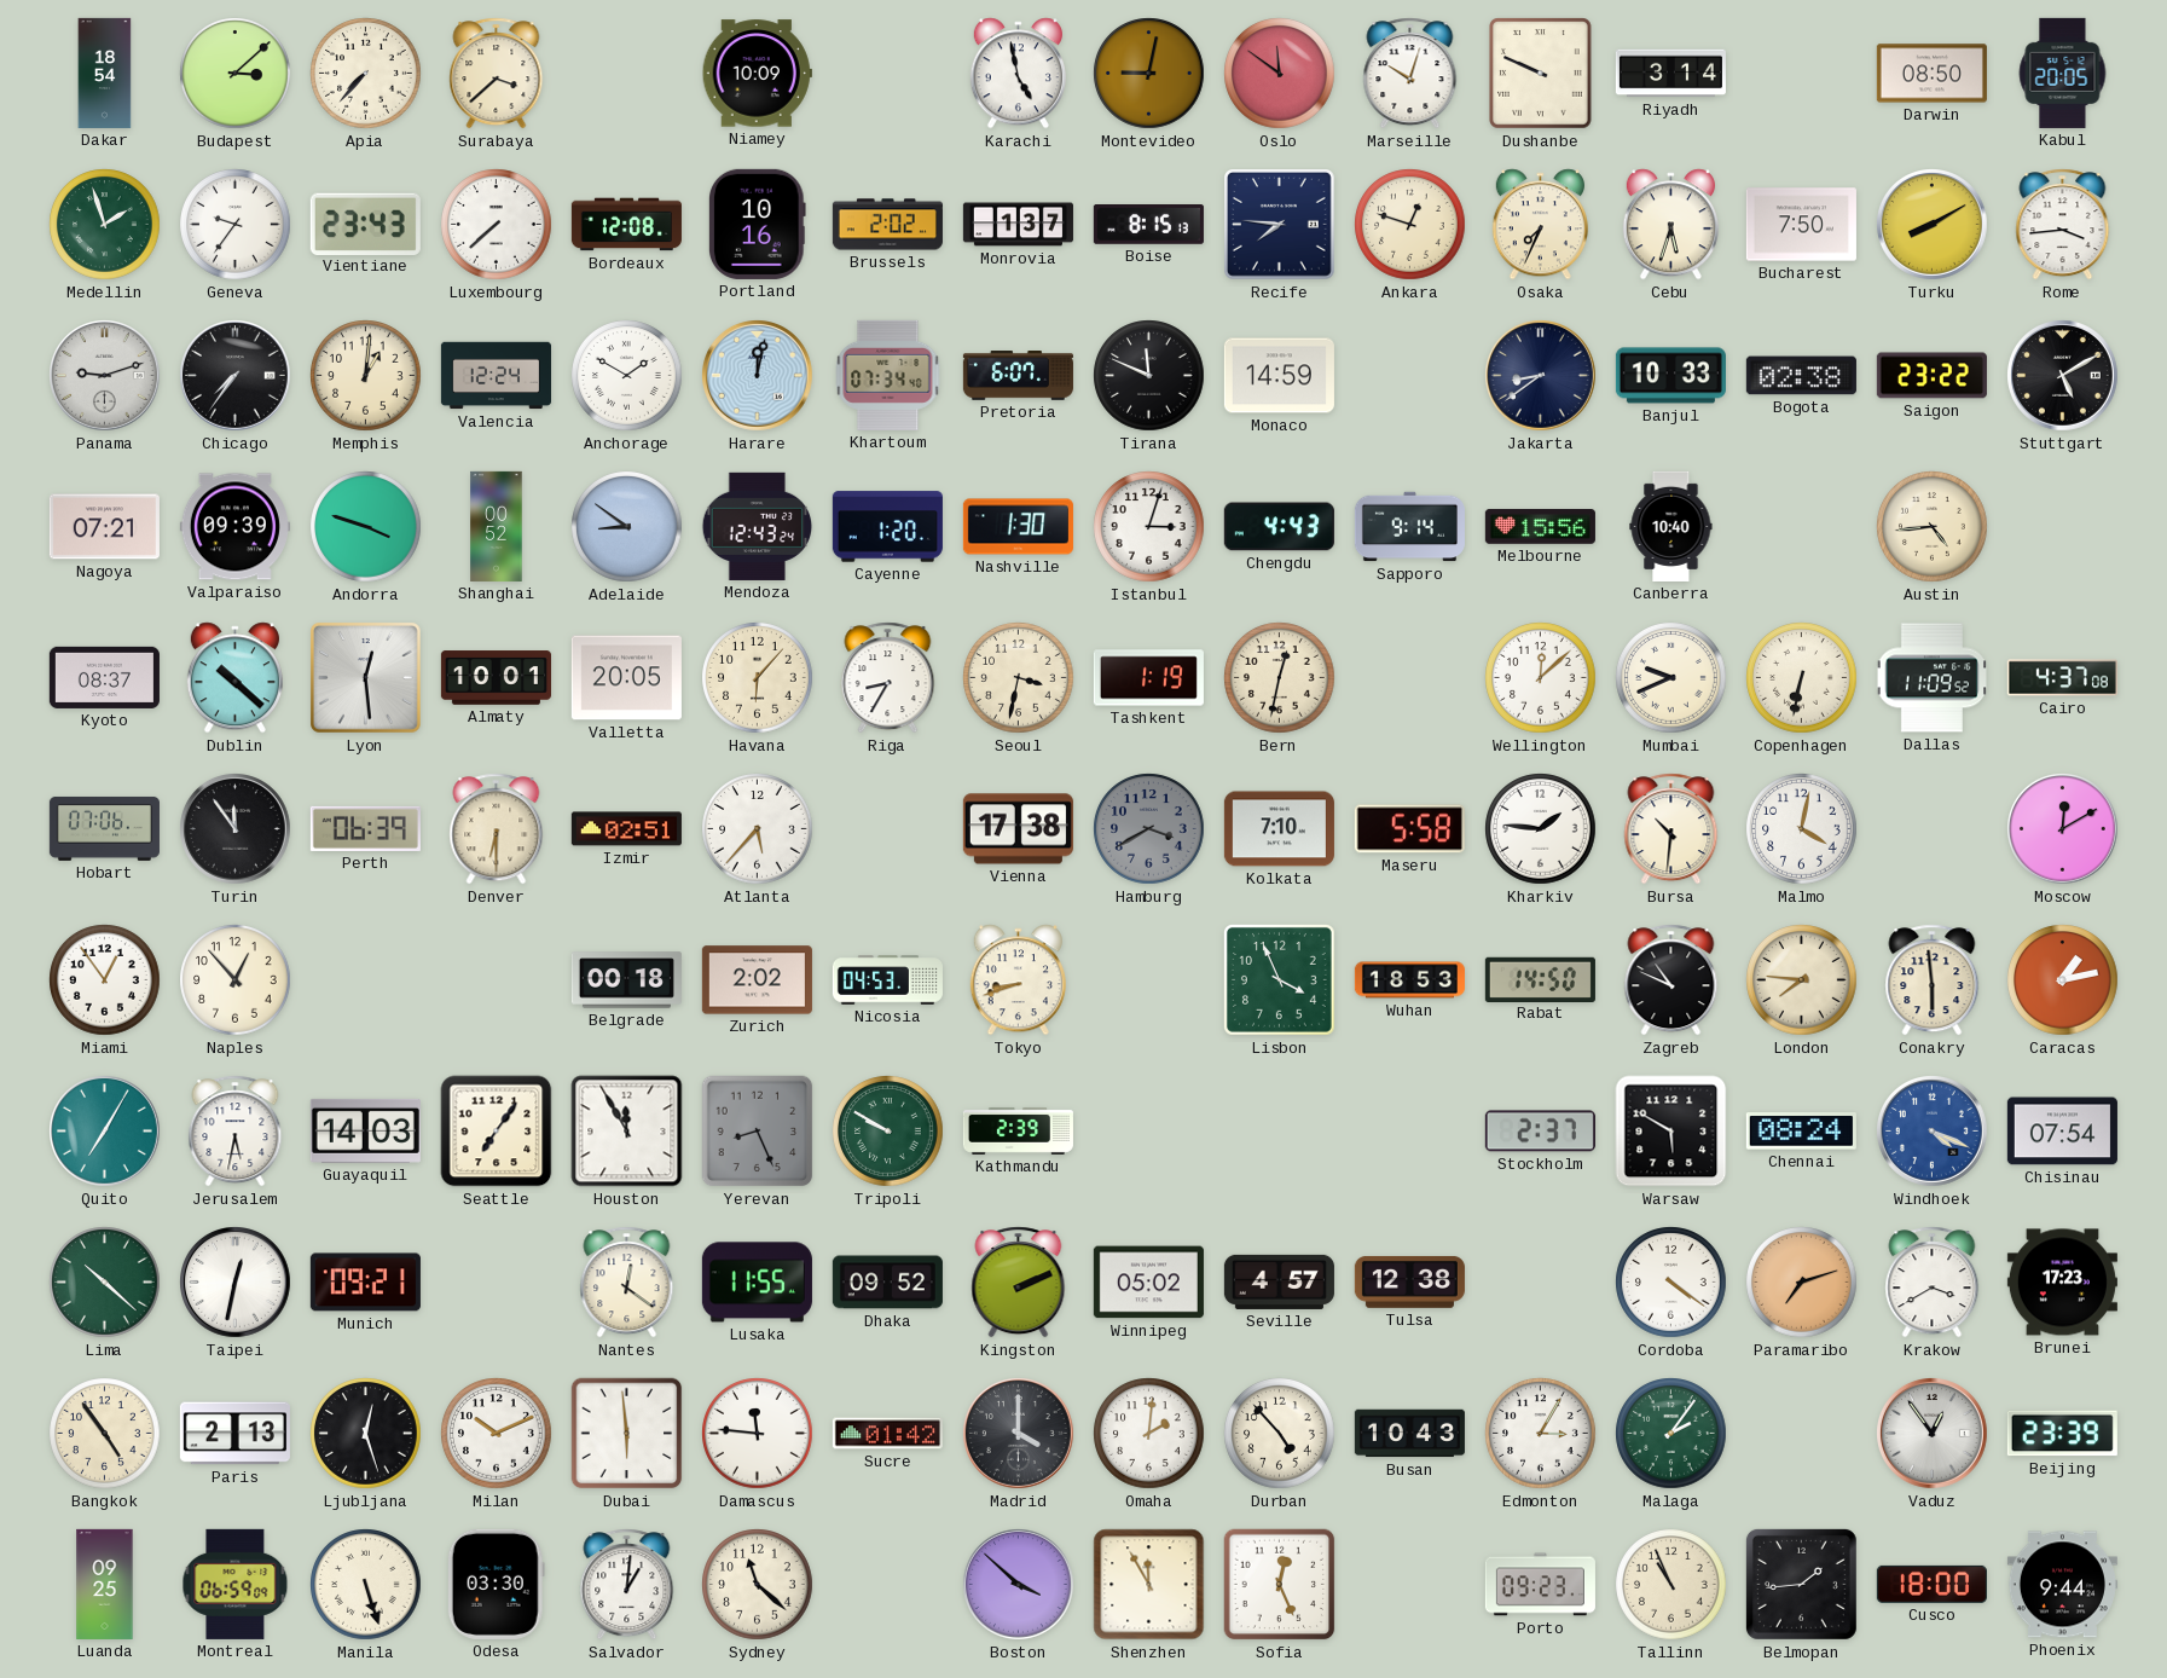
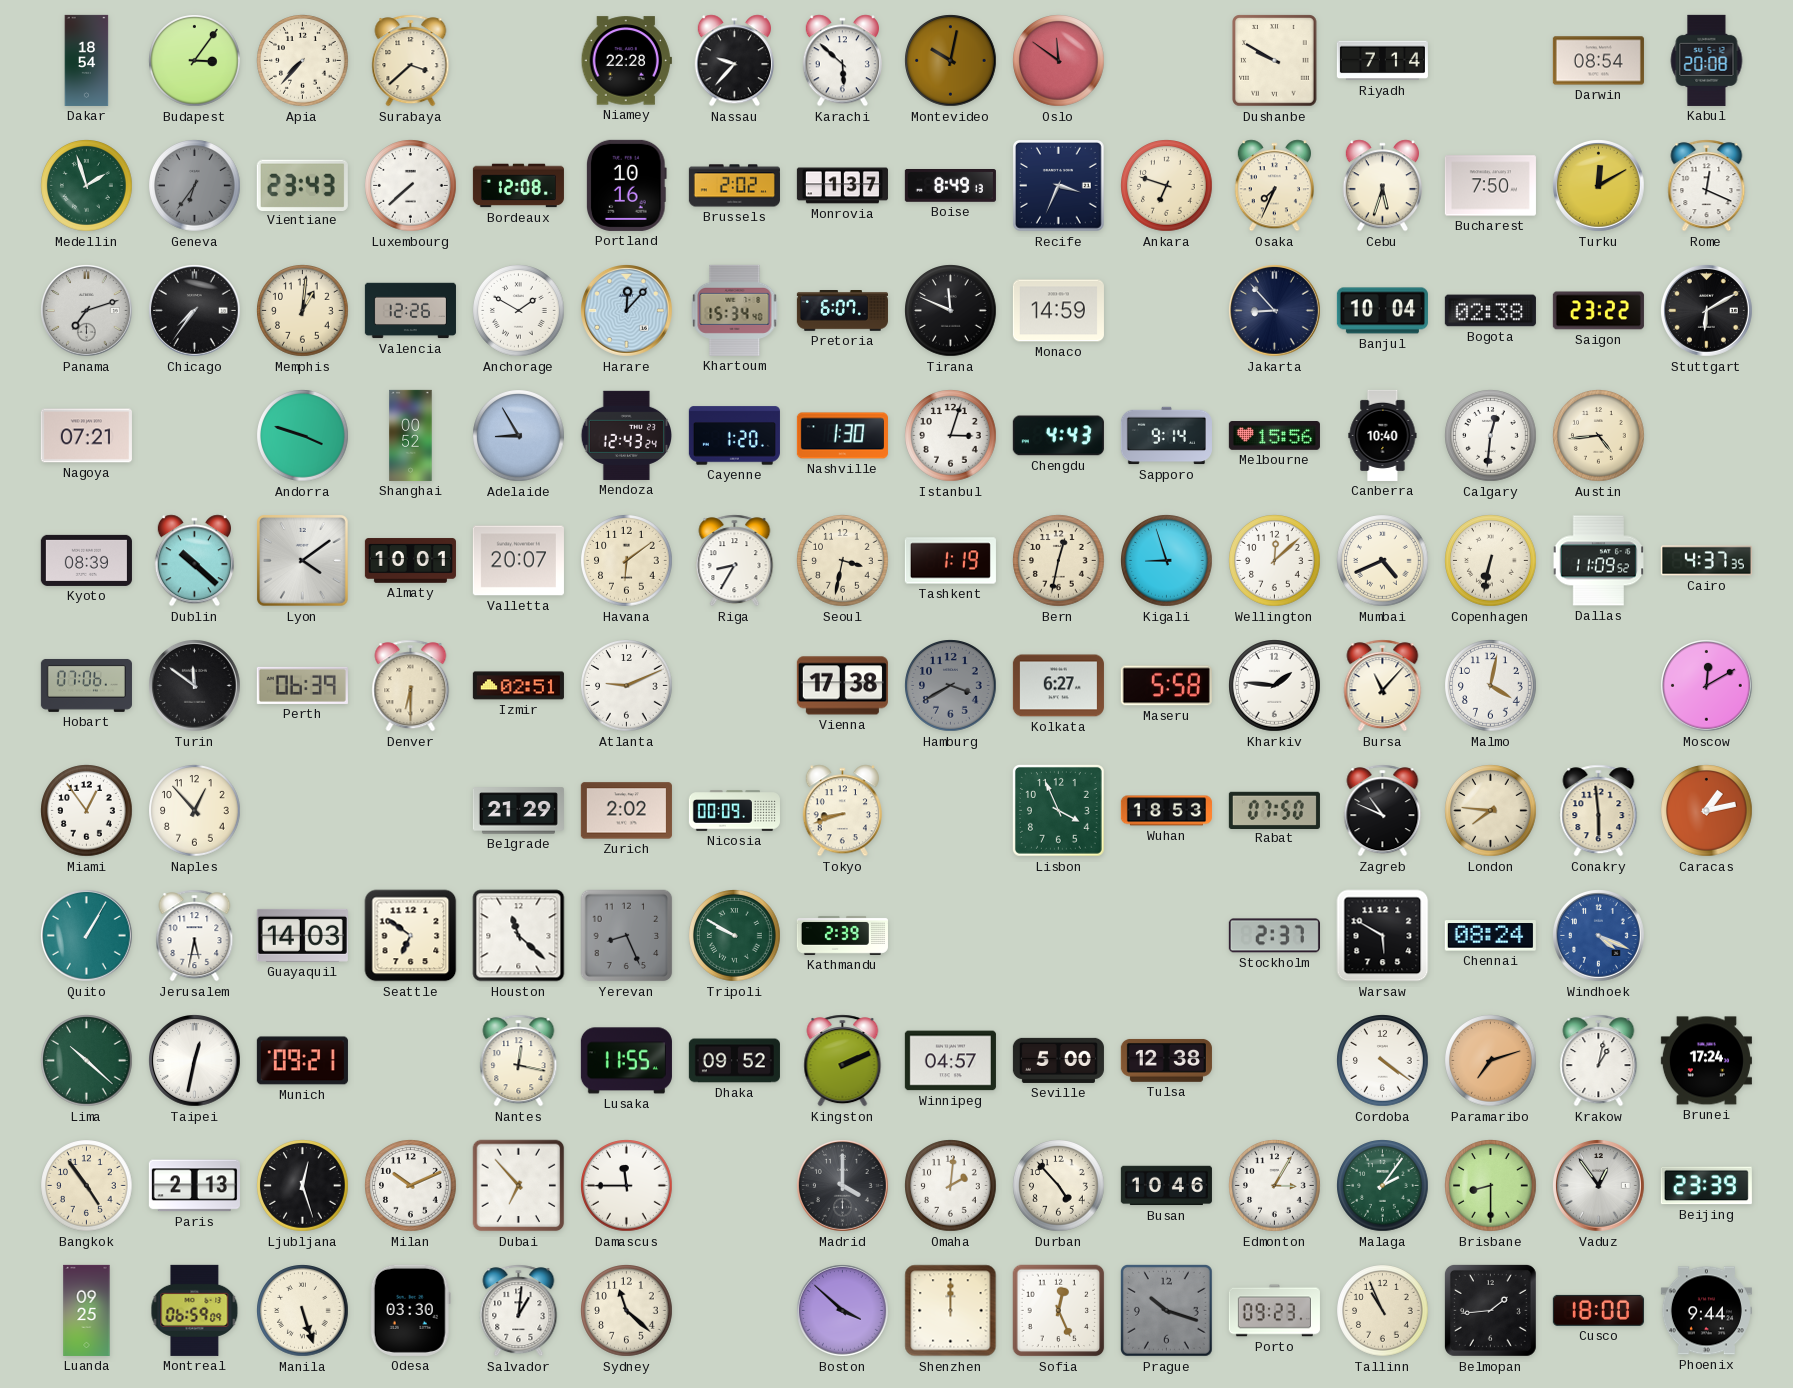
Budapest: 3:08 -> 3:06 (195, 61)
Niamey: 10:09 -> 22:28 (626, 61)
Nassau: none -> 9:37 (734, 61)
Karachi: 4:58 -> 5:52 (842, 61)
Montevideo: 9:02 -> 10:02 (951, 61)
Marseille: 10:03 -> none (1410, 74)
Dushanbe: 9:49 -> 9:50 (1275, 61)
Riyadh: 3:14 -> 7:14 (1382, 61)
Darwin: 08:50 -> 08:54 (1598, 61)
Kabul: 20:05 -> 20:08 (1707, 60)
Geneva: 9:36 -> 6:36 (195, 186)
Geneva dial: white -> grey (195, 186)
Boise: 8:15 -> 8:49 (950, 186)
Recife: 7:46 -> 3:34 (1059, 186)
Ankara: 12:48 -> 6:48 (1167, 186)
Turku: 8:10 -> 12:10 (1599, 186)
Rome: 3:44 -> 12:19 (1707, 186)
Panama: 9:12 -> 7:12 (87, 311)
Valencia: 12:24 -> 12:26 (410, 311)
Harare: 12:02 -> 12:07 (627, 311)
Khartoum: 07:34 -> 15:34 (735, 310)
Jakarta: 8:39 -> 8:53 (1275, 311)
Banjul: 10:33 -> 10:04 (1382, 311)
Stuttgart: 5:10 -> 6:10 (1707, 311)
Valparaiso: 09:39 -> none (234, 527)
Adelaide: 8:51 -> 8:55 (519, 436)
Calgary: none -> 12:31 (1491, 436)
Kyoto: 08:37 -> 08:39 (86, 560)
Lyon: 12:29 -> 4:09 (303, 561)
Valletta: 20:05 -> 20:07 (518, 561)
Havana: 6:07 -> 6:09 (627, 561)
Kigali: none -> 8:57 (1167, 561)
Mumbai: 9:41 -> 4:41 (1383, 561)
Cairo: 4:37:08 -> 4:37:35 (1706, 561)
Turin: 11:54 -> 11:51 (195, 686)
Atlanta: 5:37 -> 9:11 (627, 686)
Kolkata: 7:10 -> 6:27 (1058, 686)
Bursa: 10:31 -> 11:07 (1383, 686)
Belgrade: 00:18 -> 21:29 (518, 811)
Nicosia: 04:53 -> 00:09 (734, 811)
Rabat: 14:50 -> 07:50 (1274, 810)
Quito: 7:05 -> 1:05 (87, 936)
Seattle: 7:06 -> 6:51 (411, 936)
Houston: 11:55 -> 11:22 (519, 936)
Chisinau: 07:54 -> none (2062, 1132)
Nantes: 12:21 -> 12:17 (519, 1061)
Winnipeg: 05:02 -> 04:57 (950, 1061)
Seville: 4:57 -> 5:00 (1058, 1060)
Krakow: 3:40 -> 1:02 (1599, 1061)
Brunei: 17:23 -> 17:24 (1706, 1061)
Dubai: 5:59 -> 6:53 (519, 1186)
Damascus: 11:46 -> 11:45 (627, 1186)
Sucre: 01:42 -> none (887, 1434)
Busan: 10:43 -> 10:46 (1166, 1186)
Brisbane: none -> 8:30 (1491, 1186)
Shenzhen: 11:55 -> 12:00 (951, 1311)
Prague: none -> 10:18 (1167, 1311)
